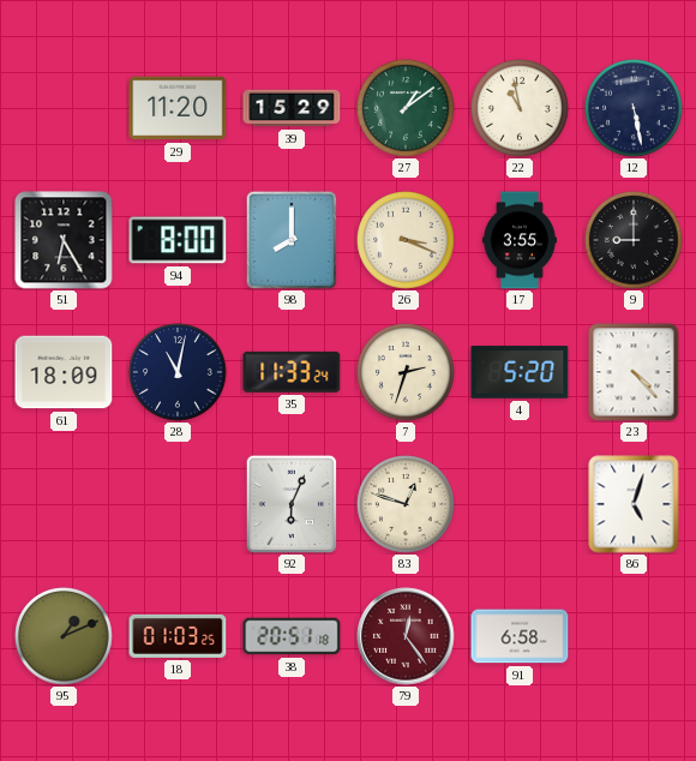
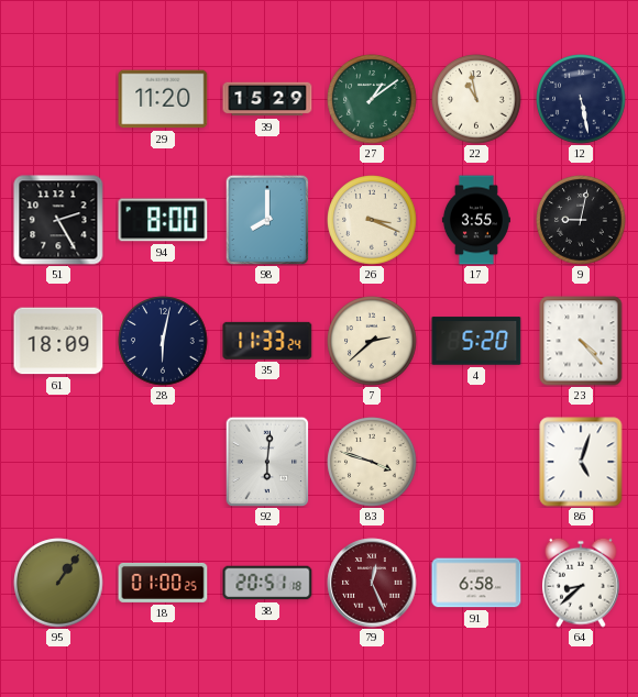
51: 6:25 -> 2:25 (58, 220)
9: 9:00 -> 9:02 (581, 220)
28: 11:02 -> 6:02 (163, 341)
7: 2:33 -> 2:38 (372, 341)
92: 6:04 -> 6:01 (267, 462)
83: 12:48 -> 3:48 (372, 462)
95: 1:11 -> 1:06 (58, 583)
18: 01:03 -> 01:00 (163, 583)
79: 12:24 -> 12:26 (372, 583)
64: none -> 8:38 (582, 583)
